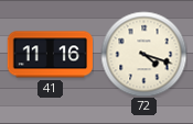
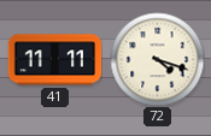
41: 11:16 -> 11:11 (54, 60)
